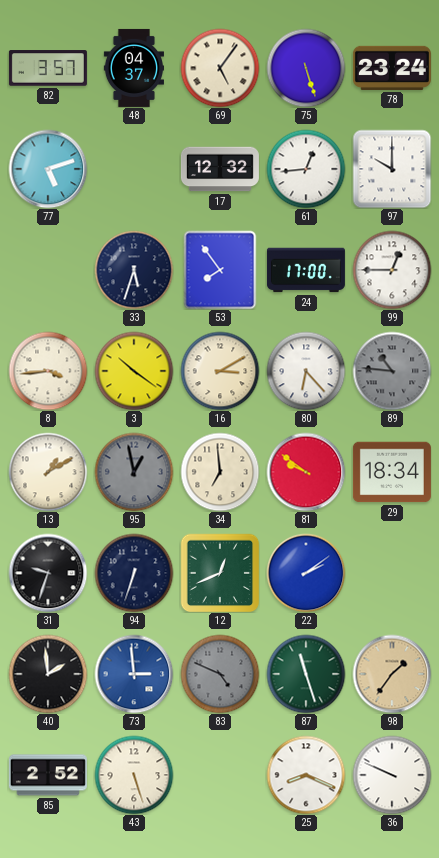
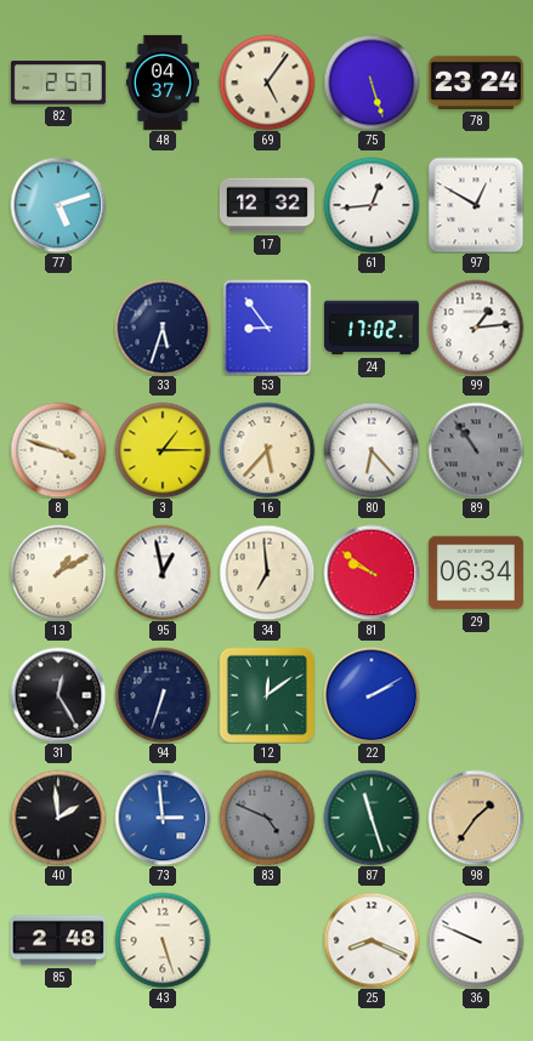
82: 3:57 -> 2:57 (58, 83)
97: 10:00 -> 12:50 (476, 205)
53: 7:54 -> 8:54 (267, 328)
24: 17:00 -> 17:02 (372, 328)
99: 12:45 -> 1:14 (476, 328)
8: 3:44 -> 3:48 (58, 450)
3: 10:21 -> 1:15 (163, 450)
16: 3:10 -> 5:37 (267, 450)
89: 10:46 -> 10:54 (476, 450)
95 dial: grey -> white (163, 573)
29: 18:34 -> 06:34 (476, 573)
31: 9:33 -> 12:25 (58, 695)
12: 12:41 -> 12:09 (267, 695)
22: 2:09 -> 2:10 (372, 695)
85: 2:52 -> 2:48 (58, 940)
